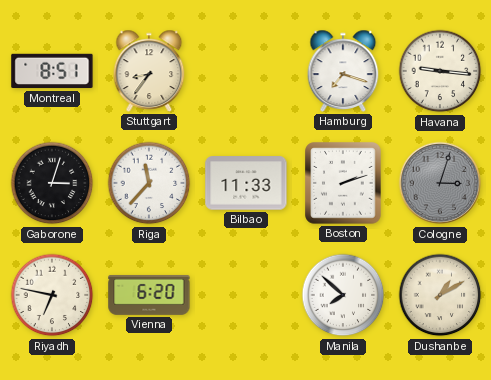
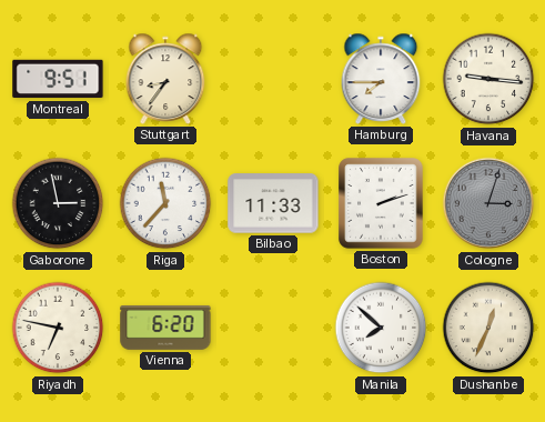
Montreal: 8:51 -> 9:51 (58, 79)
Hamburg: 7:18 -> 7:45 (381, 79)
Gaborone: 3:03 -> 2:58 (58, 203)
Dushanbe: 1:10 -> 12:34 (488, 328)
